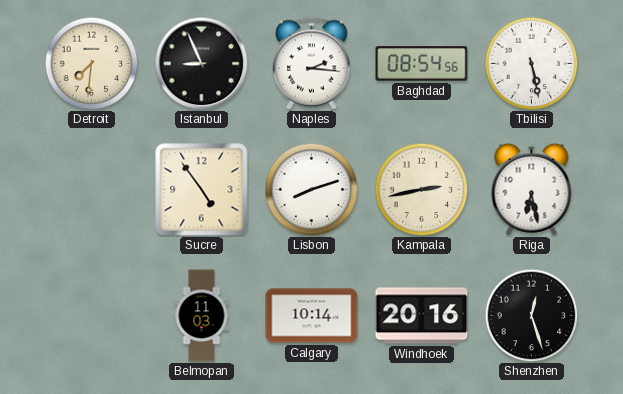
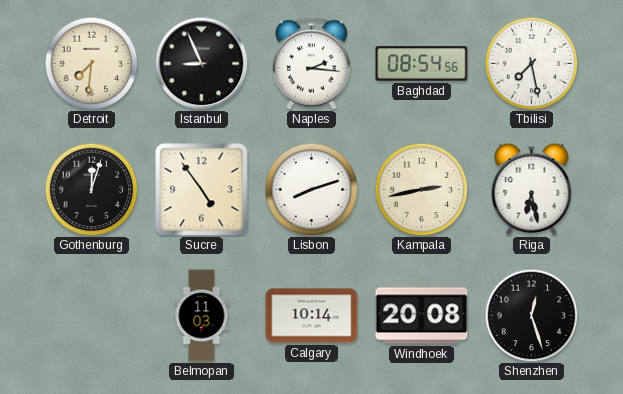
Tbilisi: 5:28 -> 7:28 (531, 63)
Gothenburg: none -> 12:03 (91, 189)
Windhoek: 20:16 -> 20:08 (422, 316)
